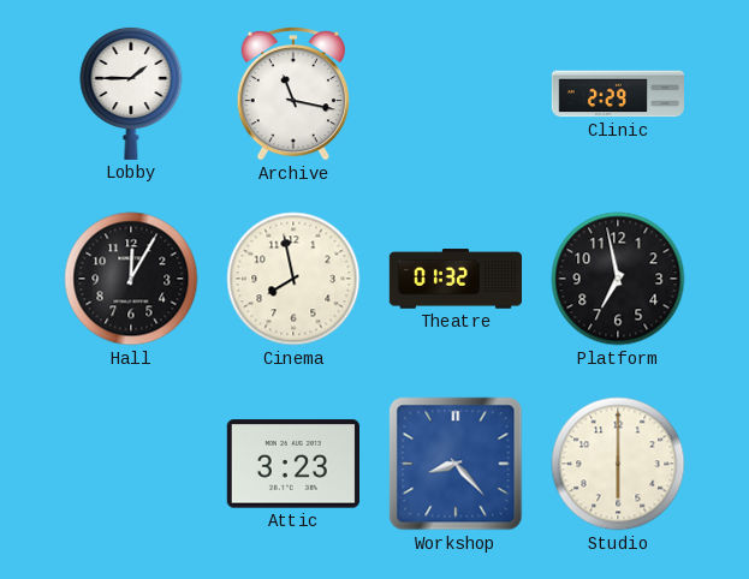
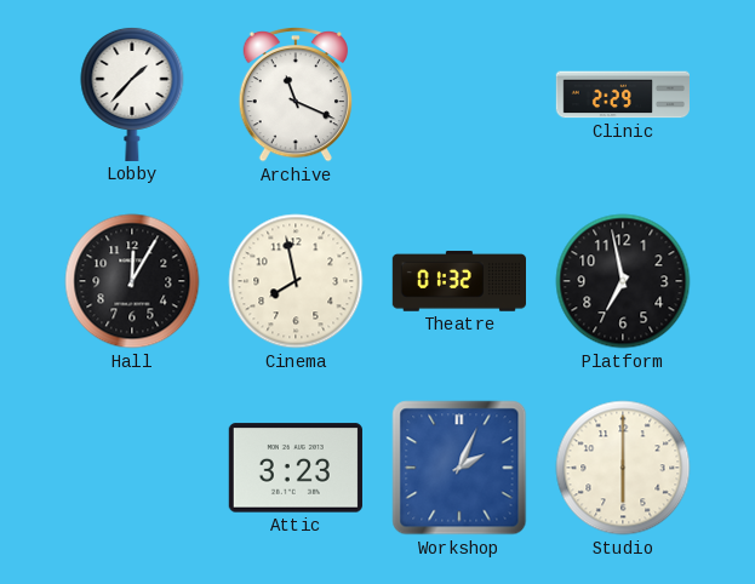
Lobby: 1:45 -> 1:37 (132, 93)
Archive: 11:17 -> 11:19 (296, 96)
Workshop: 8:23 -> 2:04 (459, 468)
